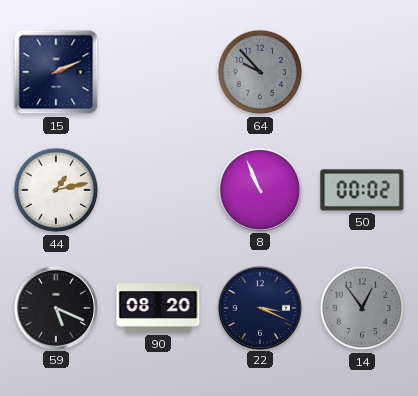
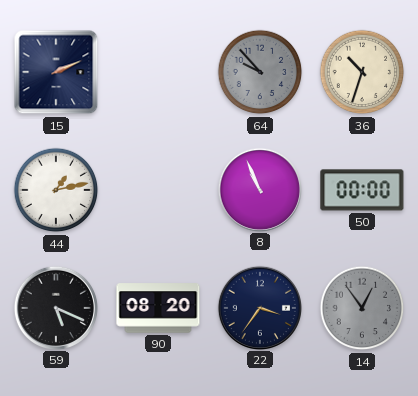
36: none -> 10:33 (362, 72)
50: 00:02 -> 00:00 (362, 190)
22: 3:19 -> 3:36 (259, 307)
